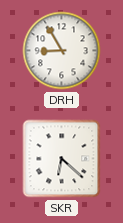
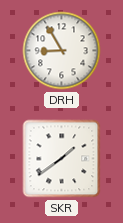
SKR: 6:22 -> 1:39 (62, 159)
